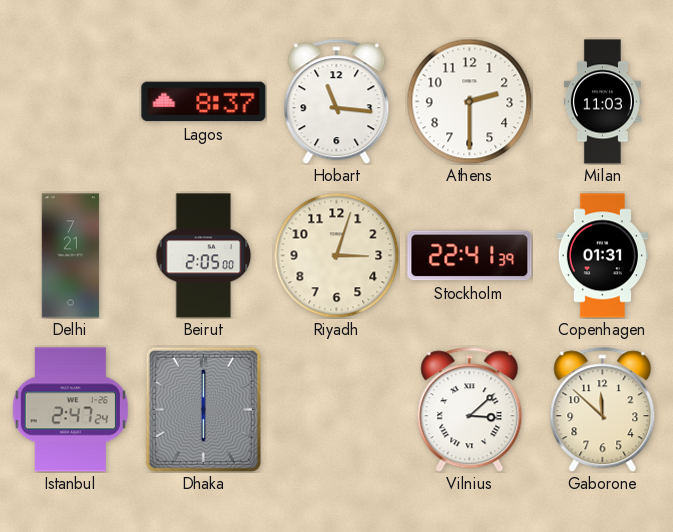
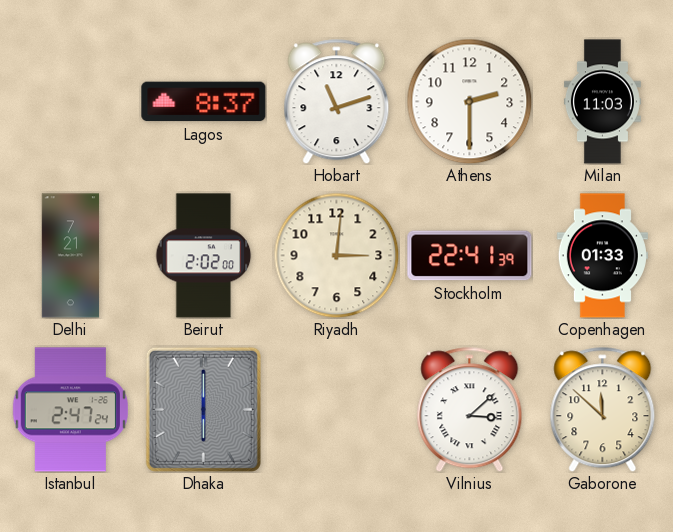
Hobart: 11:16 -> 11:12 (337, 102)
Beirut: 2:05 -> 2:02 (204, 256)
Riyadh: 3:03 -> 3:01 (336, 255)
Copenhagen: 01:31 -> 01:33 (602, 256)
